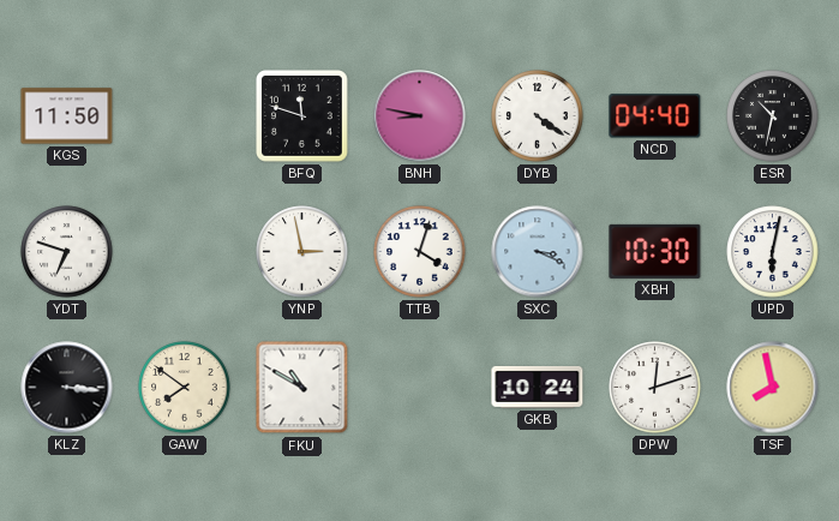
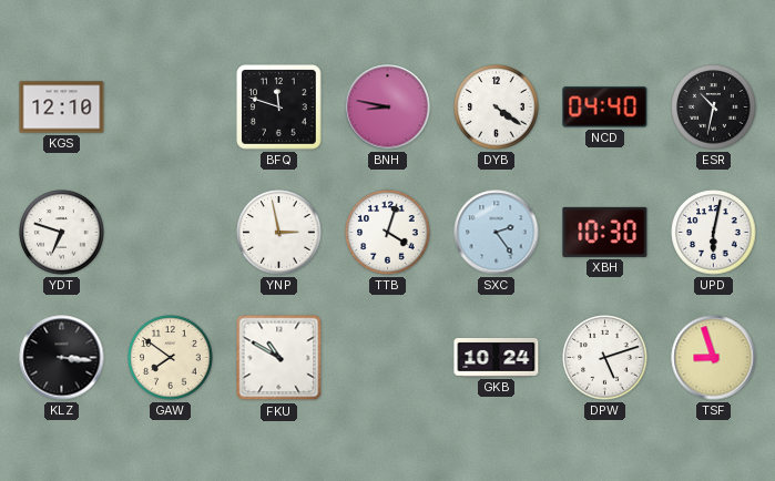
KGS: 11:50 -> 12:10 (62, 108)
SXC: 3:19 -> 2:24 (497, 233)
DPW: 12:12 -> 5:12 (605, 358)
TSF: 7:58 -> 8:57 (714, 358)
